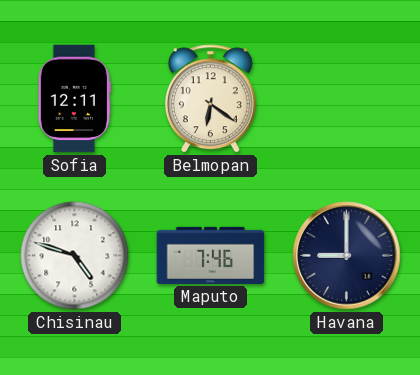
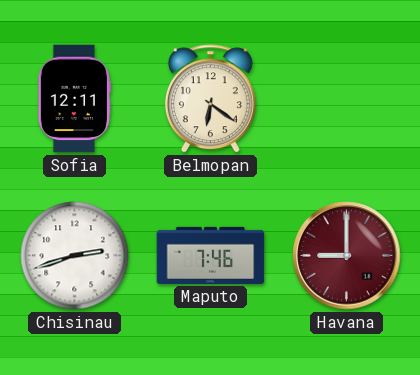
Chisinau: 4:48 -> 2:42 (75, 256)
Havana dial: navy -> burgundy (347, 256)
